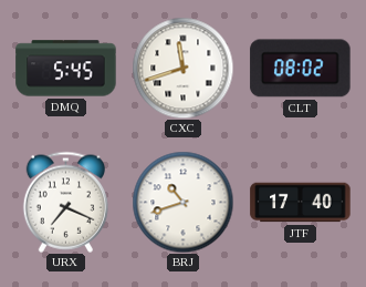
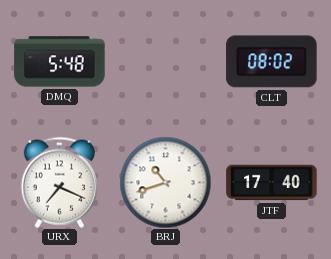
DMQ: 5:45 -> 5:48 (60, 62)
CXC: 11:42 -> none (182, 68)
